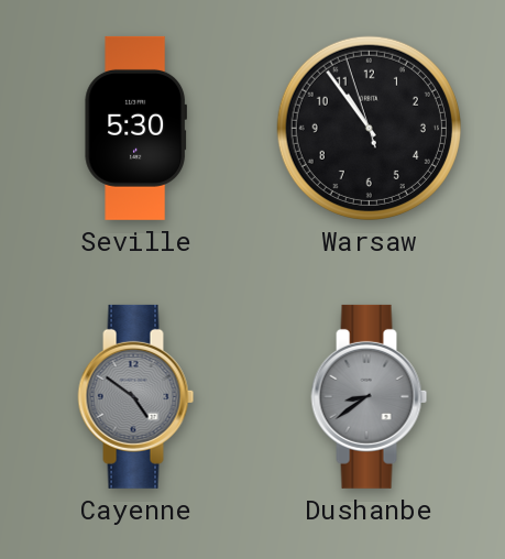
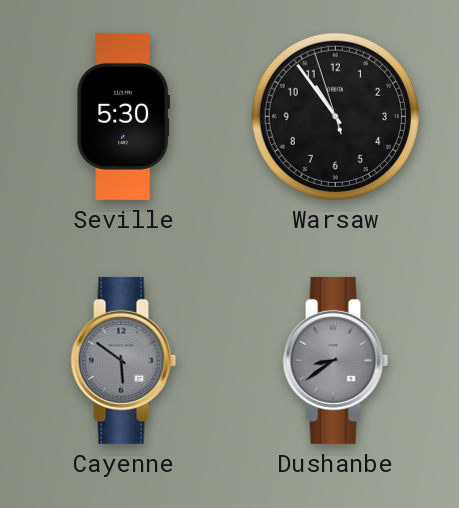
Cayenne: 4:51 -> 5:51 (124, 360)
